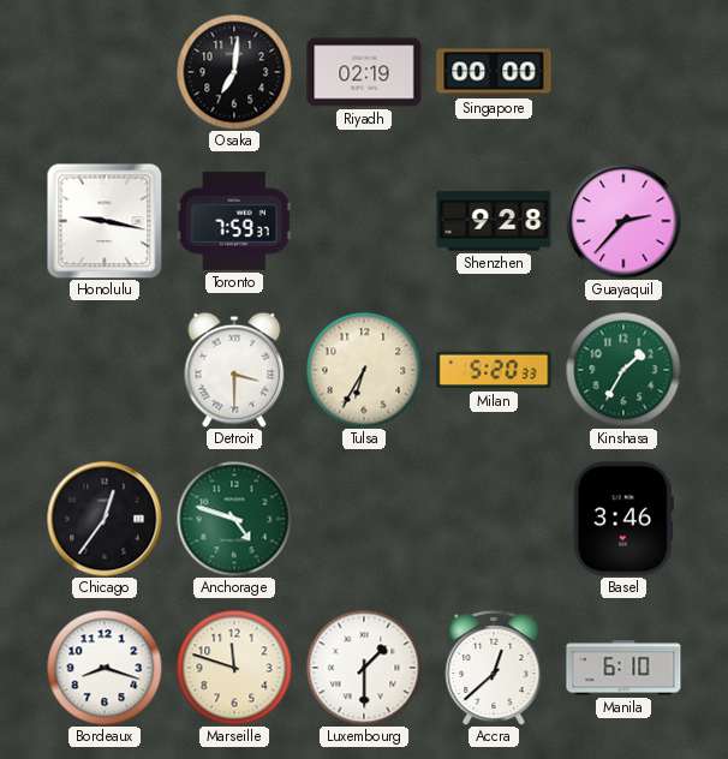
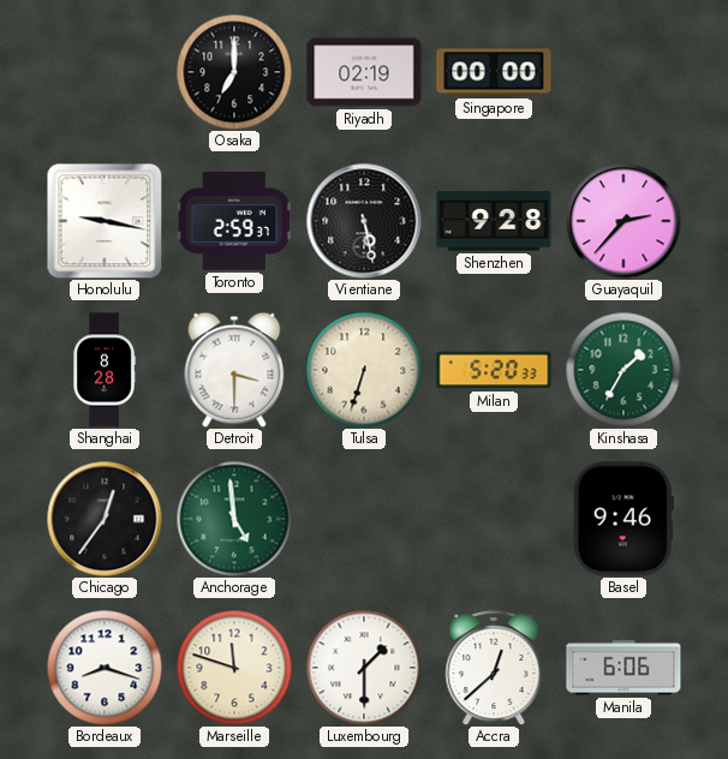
Osaka: 7:01 -> 7:00 (234, 72)
Toronto: 7:59 -> 2:59 (234, 221)
Vientiane: none -> 5:28 (364, 221)
Shanghai: none -> 8:28 (105, 370)
Tulsa: 6:35 -> 6:33 (364, 370)
Anchorage: 4:48 -> 4:59 (234, 519)
Basel: 3:46 -> 9:46 (623, 519)
Manila: 6:10 -> 6:06 (623, 668)
